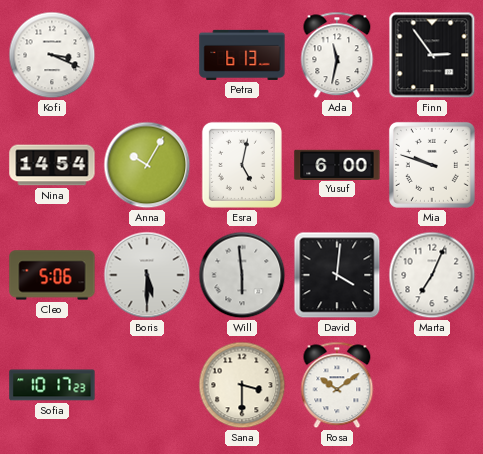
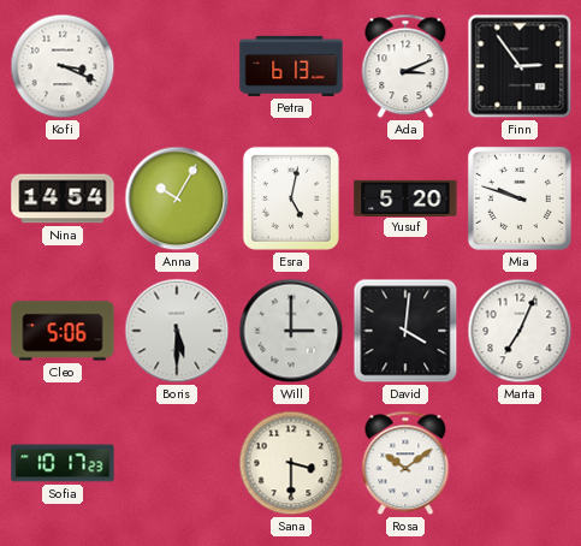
Ada: 11:32 -> 3:11 (405, 66)
Yusuf: 6:00 -> 5:20 (405, 197)
Will: 5:59 -> 3:00 (291, 331)
